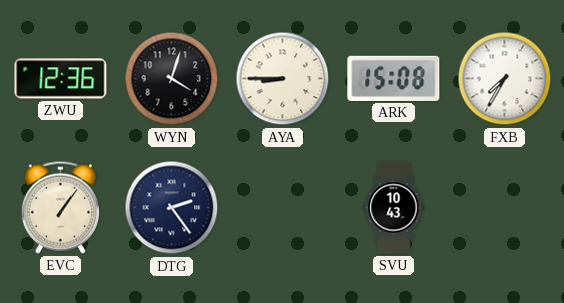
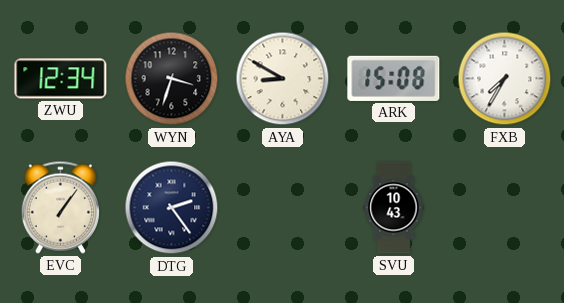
ZWU: 12:36 -> 12:34 (61, 79)
WYN: 4:03 -> 3:33 (172, 79)
AYA: 8:45 -> 8:50 (283, 79)
